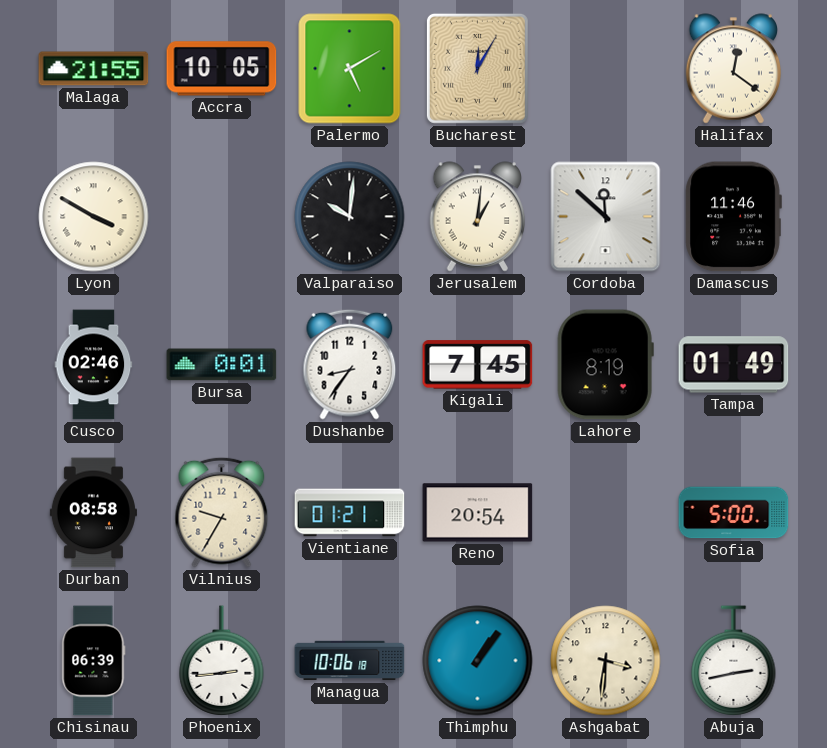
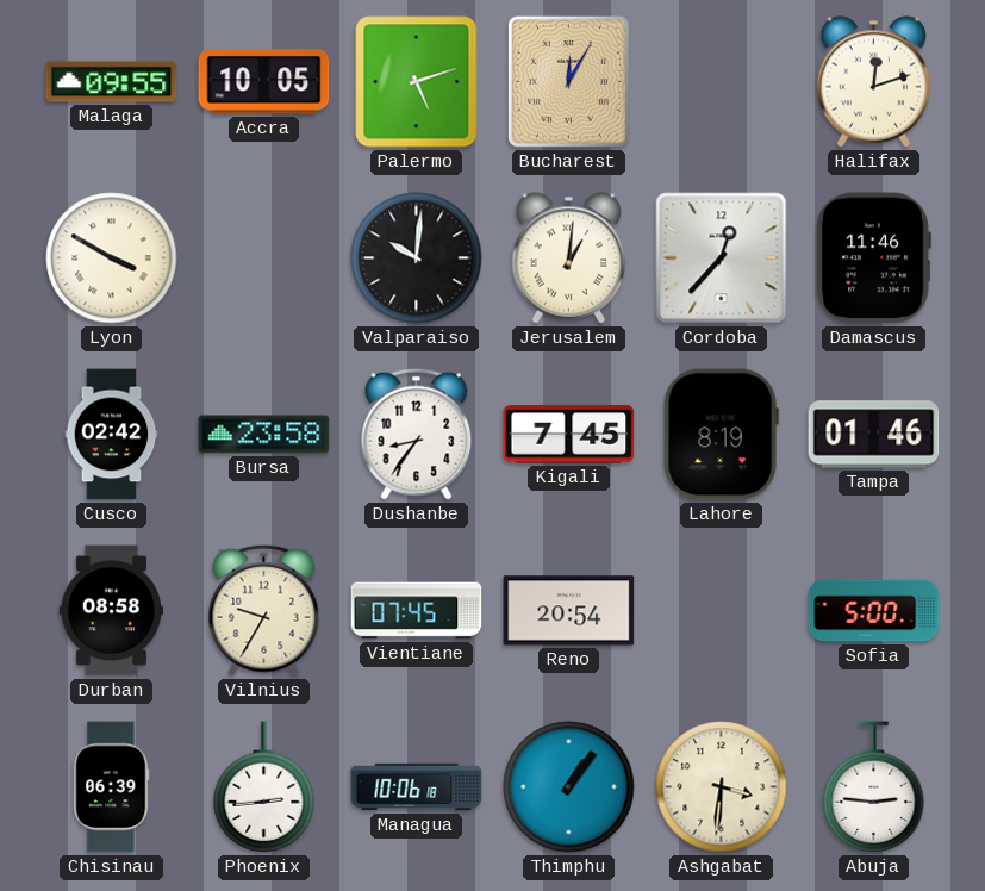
Malaga: 21:55 -> 09:55 (112, 82)
Palermo: 5:10 -> 5:12 (417, 82)
Halifax: 12:21 -> 12:12 (874, 82)
Cordoba: 11:52 -> 12:37 (722, 258)
Cusco: 02:46 -> 02:42 (112, 435)
Bursa: 0:01 -> 23:58 (264, 435)
Tampa: 01:49 -> 01:46 (874, 435)
Vientiane: 01:21 -> 07:45 (417, 611)
Abuja: 2:43 -> 2:46 (874, 787)
